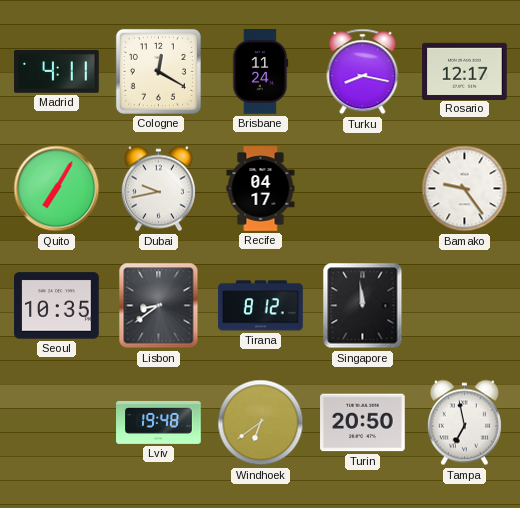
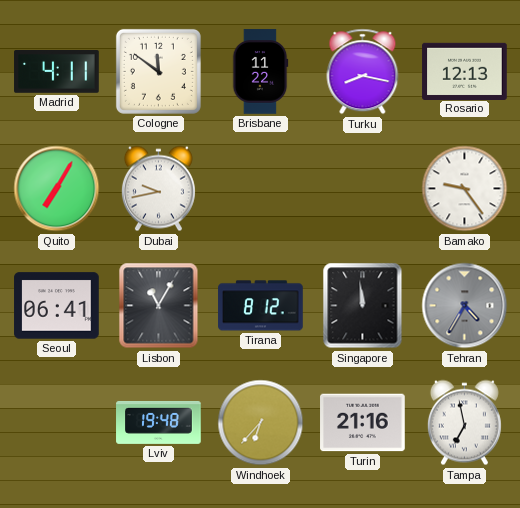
Cologne: 12:20 -> 11:51 (158, 71)
Brisbane: 11:24 -> 11:22 (260, 72)
Rosario: 12:17 -> 12:13 (465, 71)
Recife: 04:17 -> none (261, 189)
Seoul: 10:35 -> 06:41 (57, 306)
Lisbon: 8:39 -> 11:05 (159, 306)
Tehran: none -> 4:35 (465, 306)
Windhoek: 6:39 -> 6:37 (261, 423)
Turin: 20:50 -> 21:16 (363, 423)
